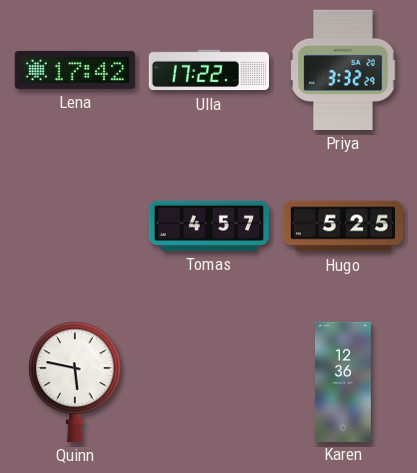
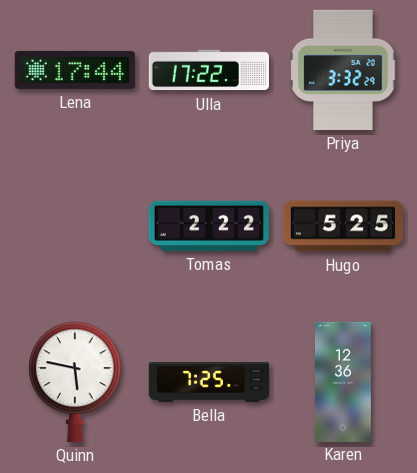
Lena: 17:42 -> 17:44 (75, 70)
Tomas: 4:57 -> 2:22 (209, 226)
Bella: none -> 7:25 (208, 382)
